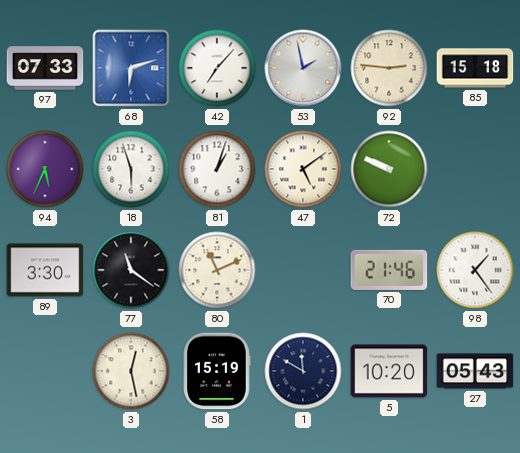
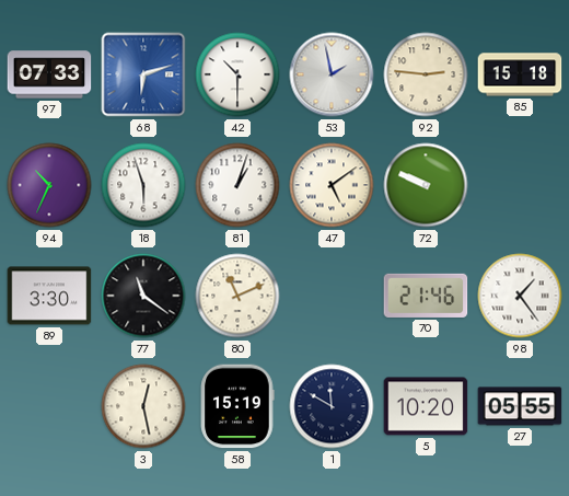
42: 7:07 -> 10:30 (237, 74)
94: 5:34 -> 10:34 (49, 185)
27: 05:43 -> 05:55 (520, 406)
